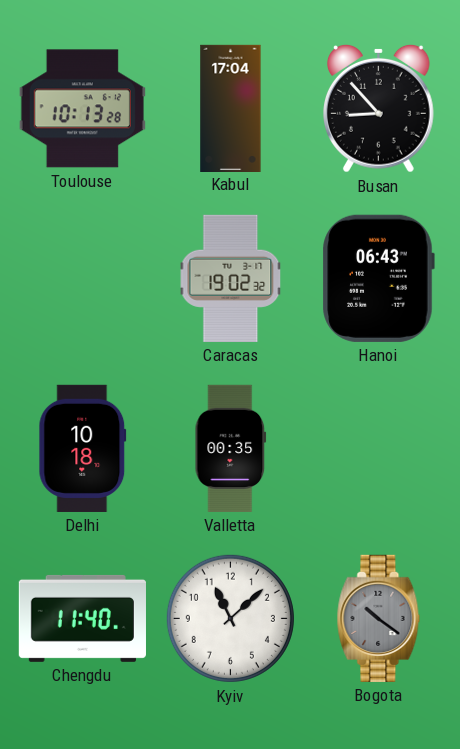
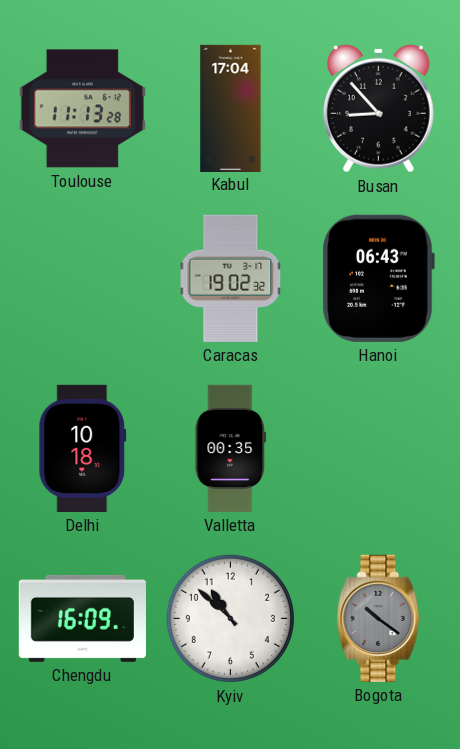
Toulouse: 10:13 -> 11:13 (82, 109)
Chengdu: 11:40 -> 16:09 (82, 618)
Kyiv: 11:08 -> 10:52 (230, 618)
